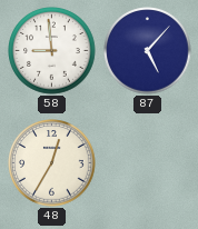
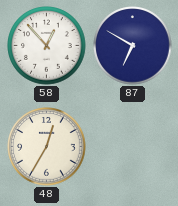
58: 8:59 -> 12:53 (47, 46)
87: 5:07 -> 6:50 (133, 46)
